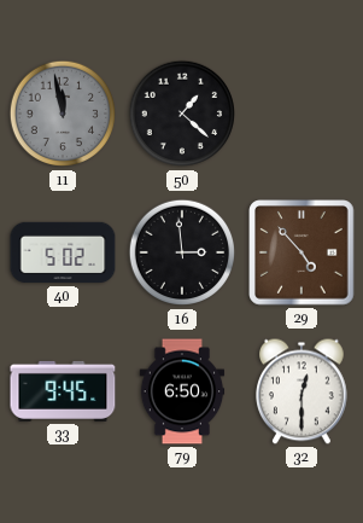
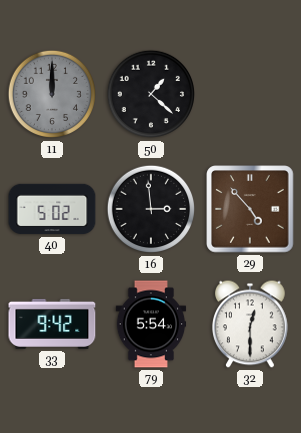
11: 11:58 -> 12:00 (52, 94)
33: 9:45 -> 9:42 (52, 324)
79: 6:50 -> 5:54 (151, 324)
